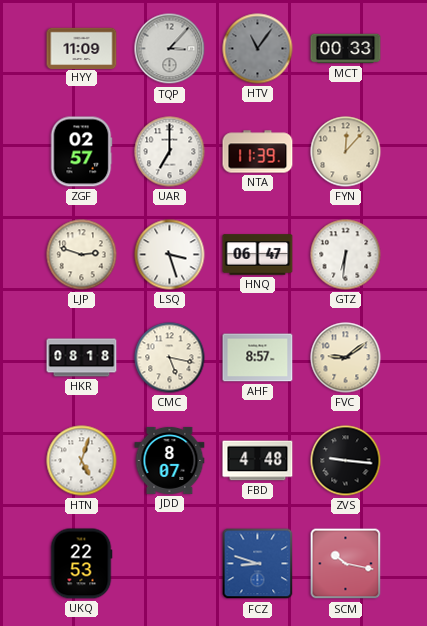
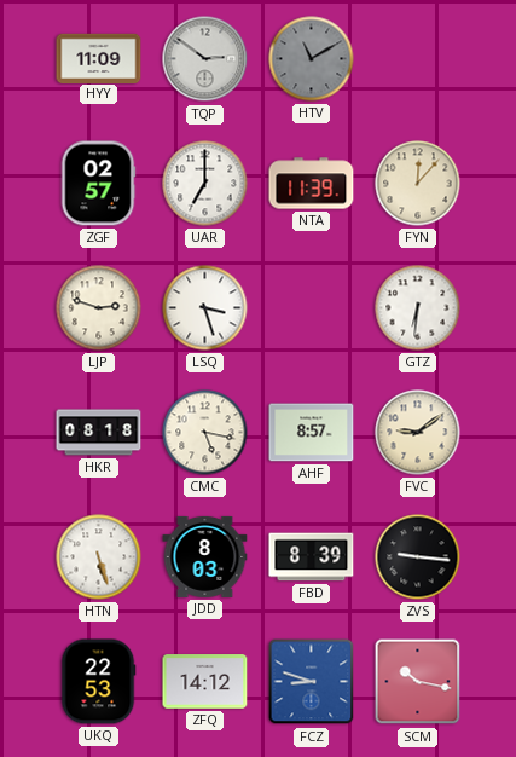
TQP: 3:07 -> 2:51 (205, 59)
HTV: 11:06 -> 11:10 (312, 59)
MCT: 00:33 -> none (346, 49)
HNQ: 06:47 -> none (258, 255)
HTN: 5:03 -> 5:27 (99, 557)
JDD: 8:07 -> 8:03 (205, 556)
FBD: 4:48 -> 8:39 (312, 557)
ZFQ: none -> 14:12 (205, 682)
